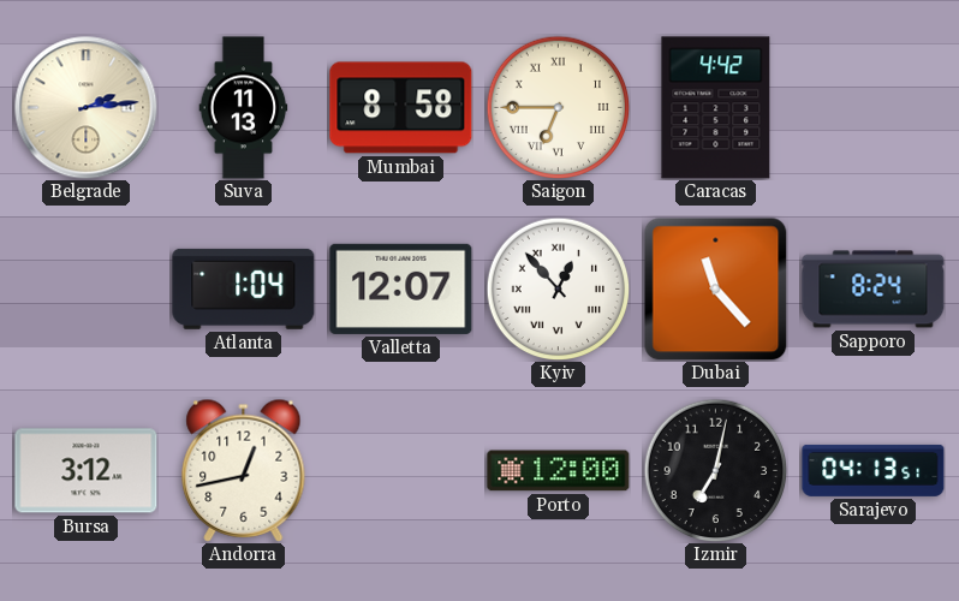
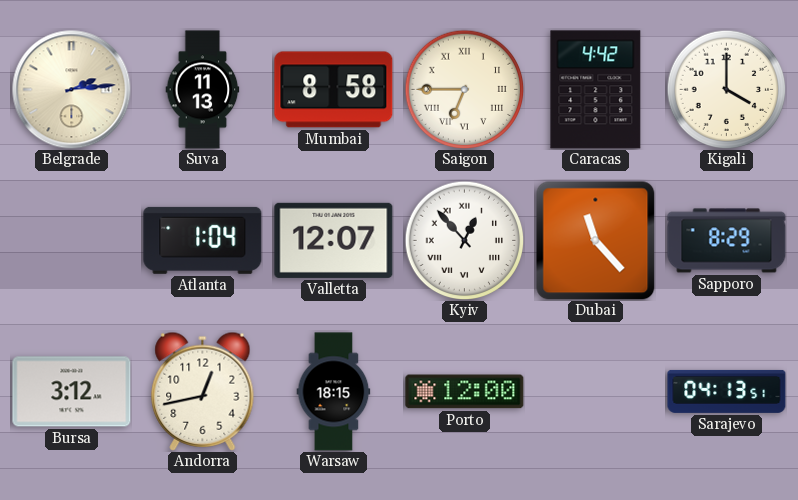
Kigali: none -> 4:00 (726, 89)
Sapporo: 8:24 -> 8:29 (727, 241)
Warsaw: none -> 18:15 (334, 392)
Izmir: 7:02 -> none (715, 470)
